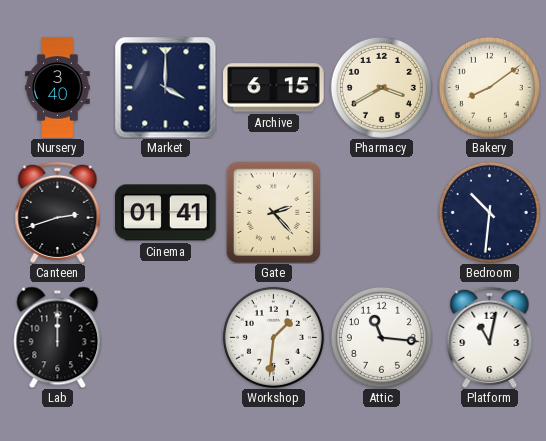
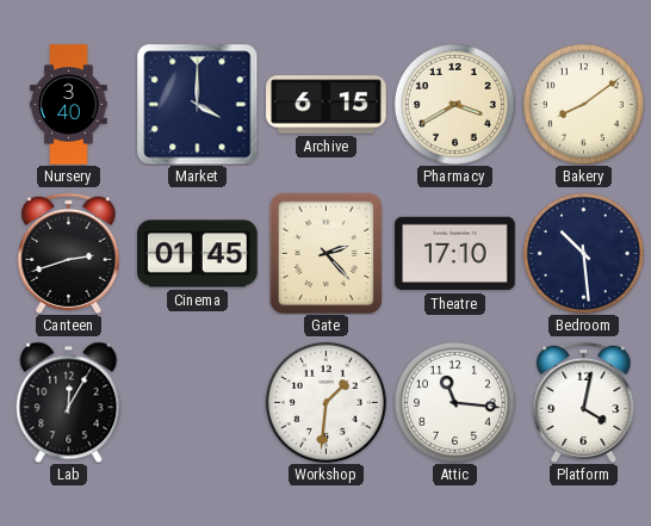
Cinema: 01:41 -> 01:45 (198, 254)
Theatre: none -> 17:10 (455, 254)
Bedroom: 10:31 -> 10:29 (583, 253)
Lab: 12:00 -> 12:05 (69, 402)
Platform: 11:02 -> 4:02 (584, 402)
